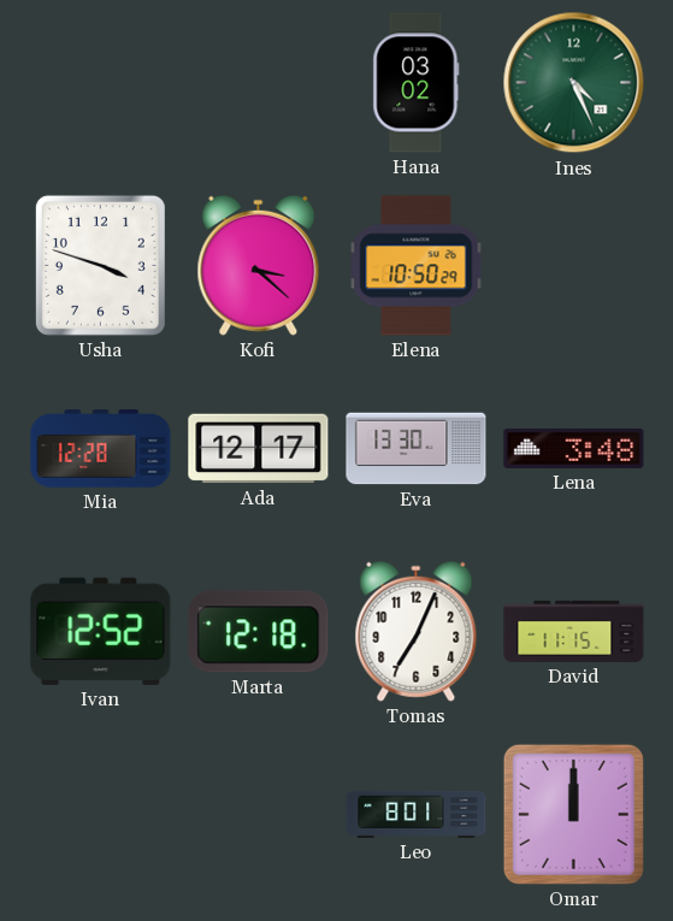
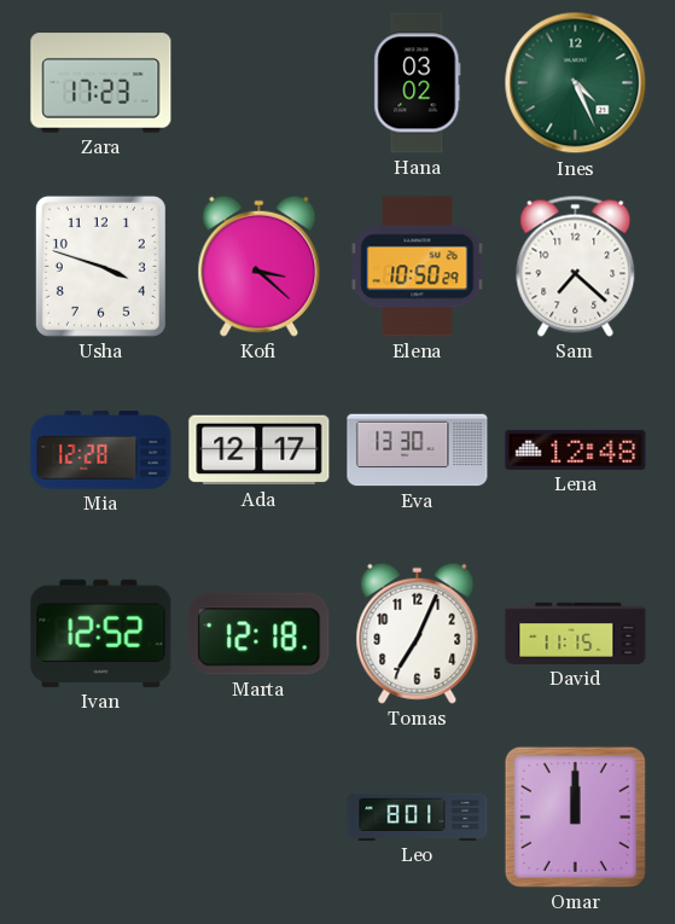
Zara: none -> 17:23 (101, 83)
Sam: none -> 7:22 (576, 266)
Lena: 3:48 -> 12:48 (576, 449)
